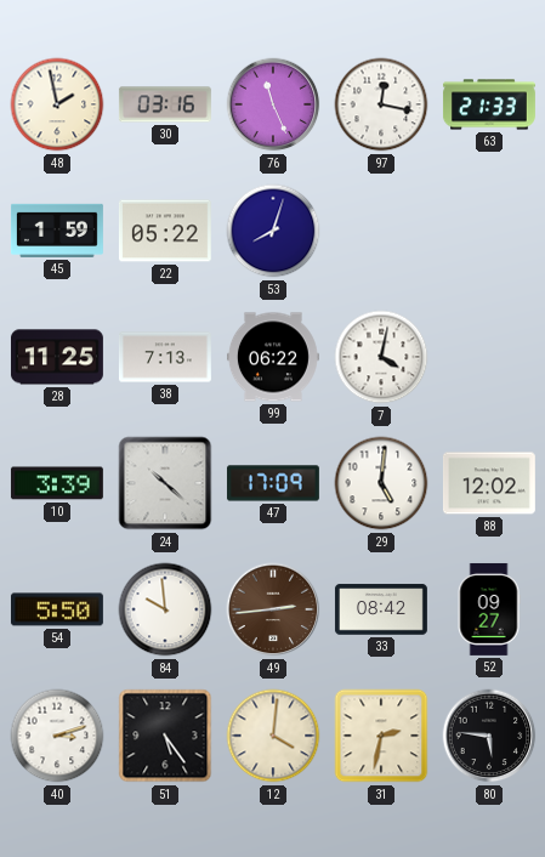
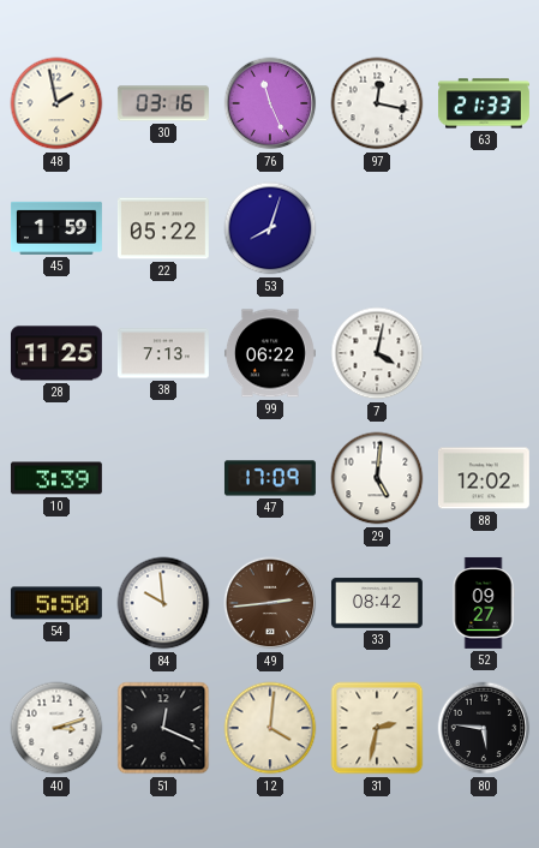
24: 10:22 -> none (165, 483)
51: 5:24 -> 12:19 (163, 728)
